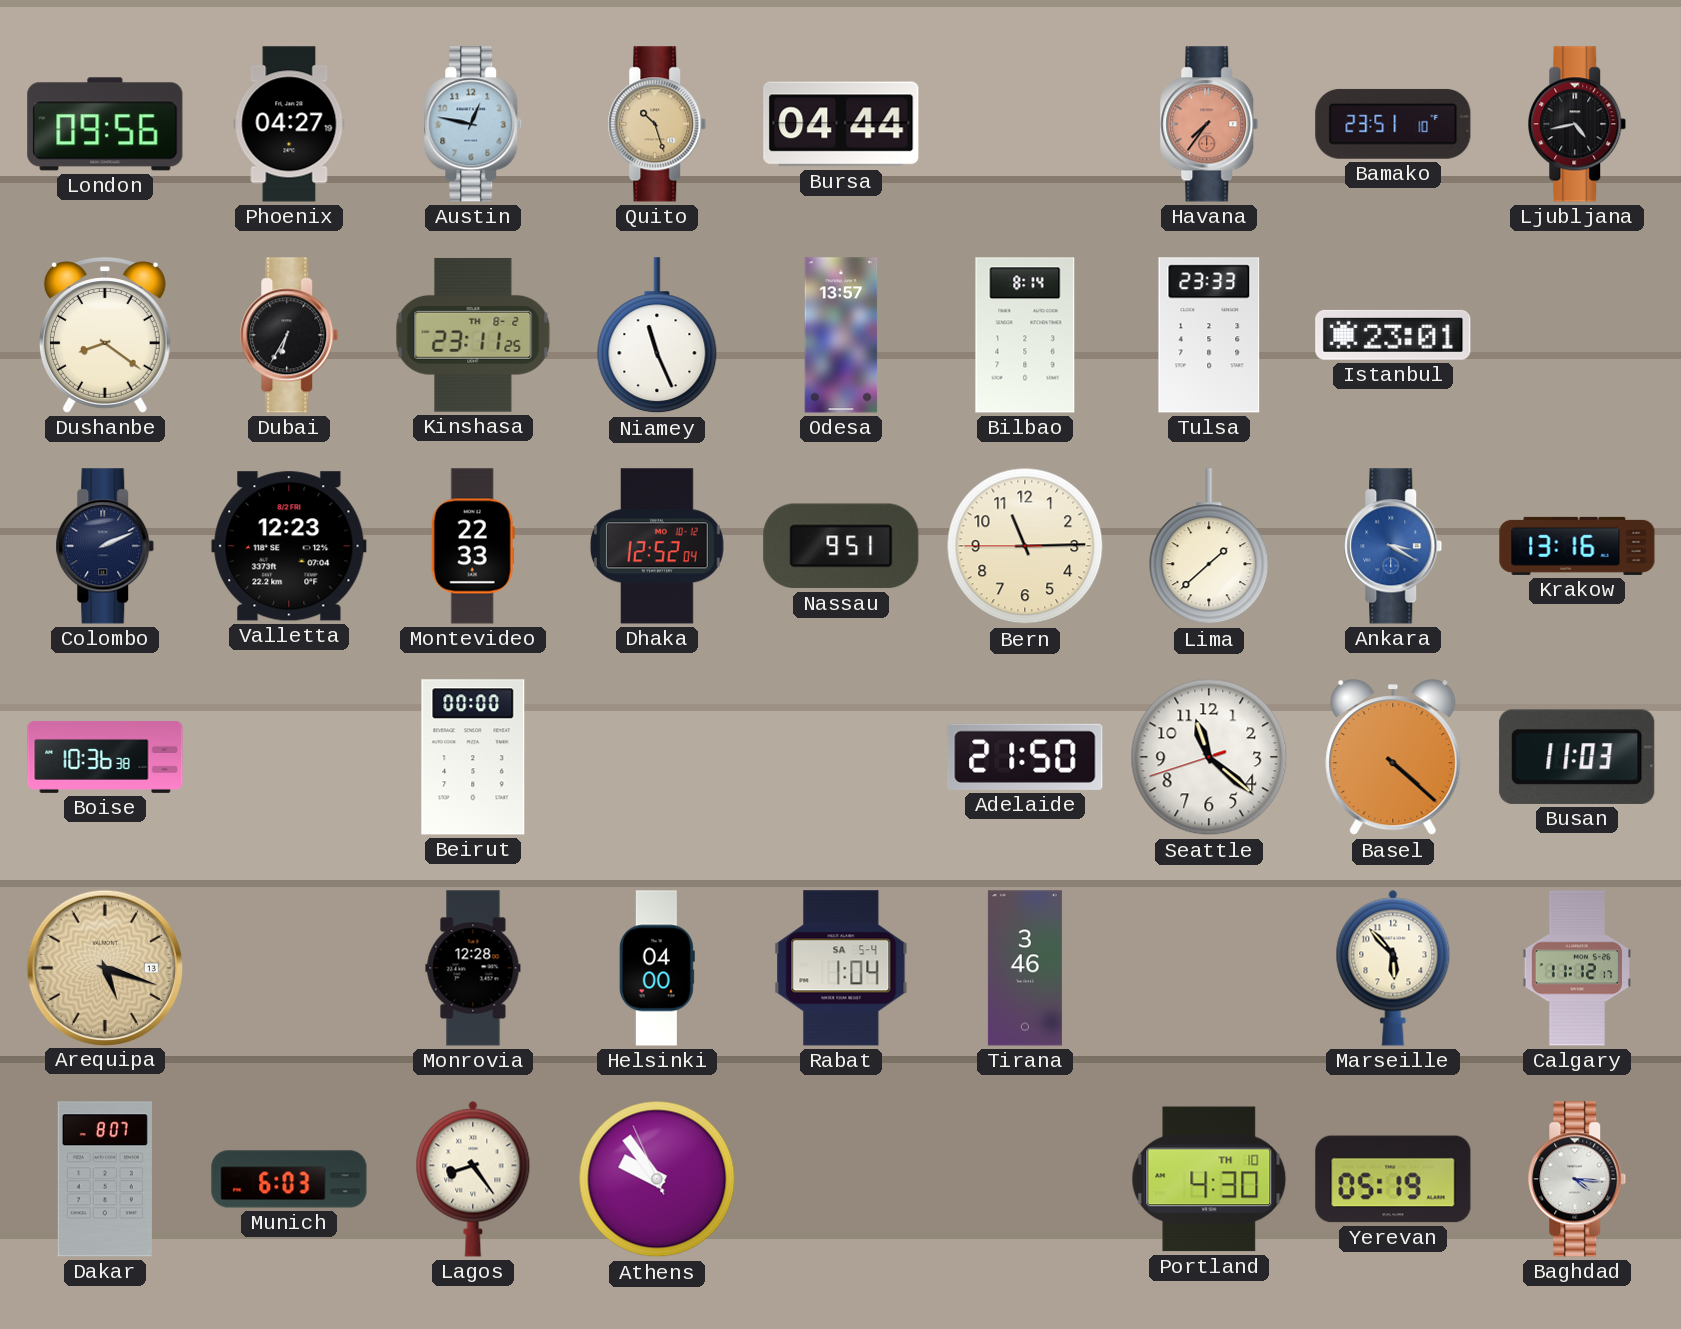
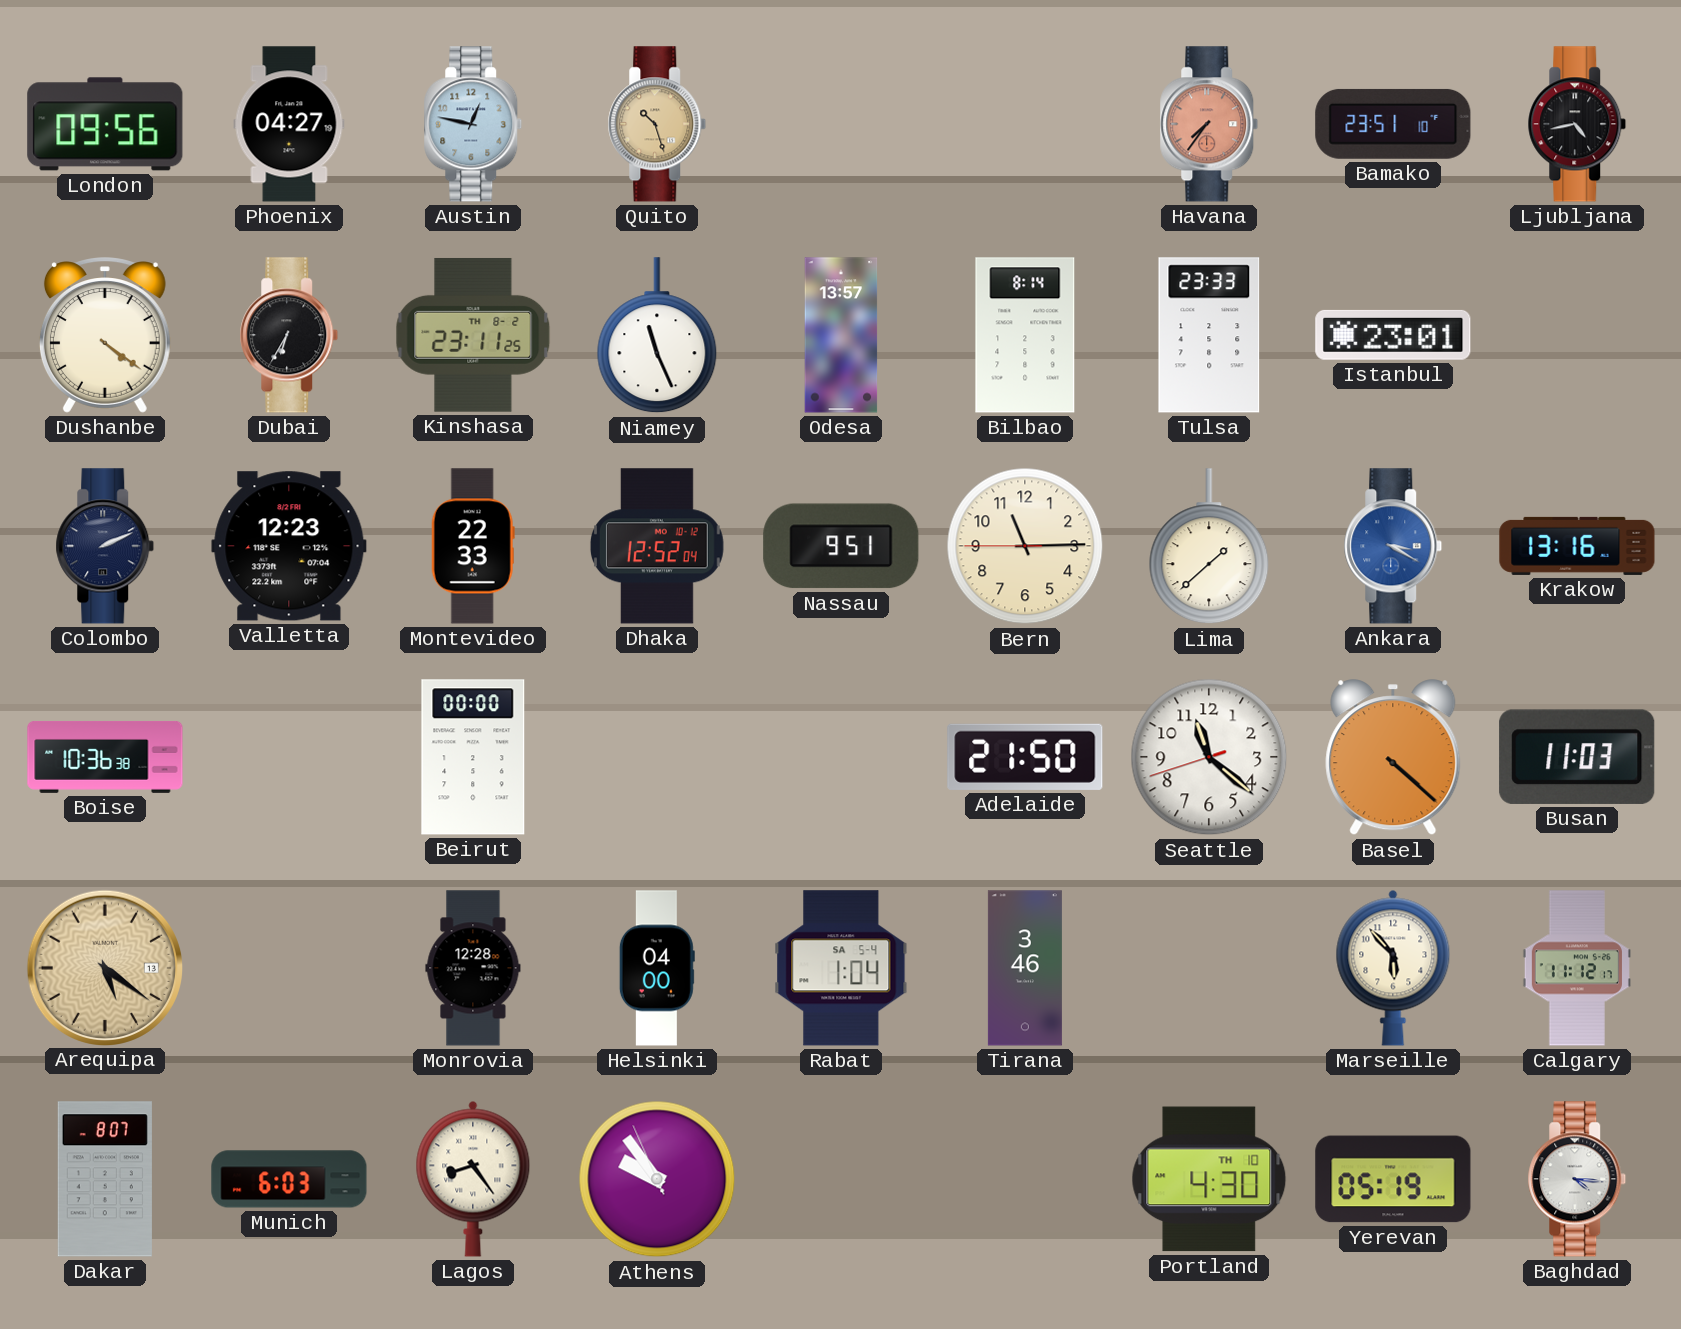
Bursa: 04:44 -> none (841, 124)
Dushanbe: 8:21 -> 4:21 (105, 335)
Arequipa: 5:18 -> 5:21 (104, 967)
